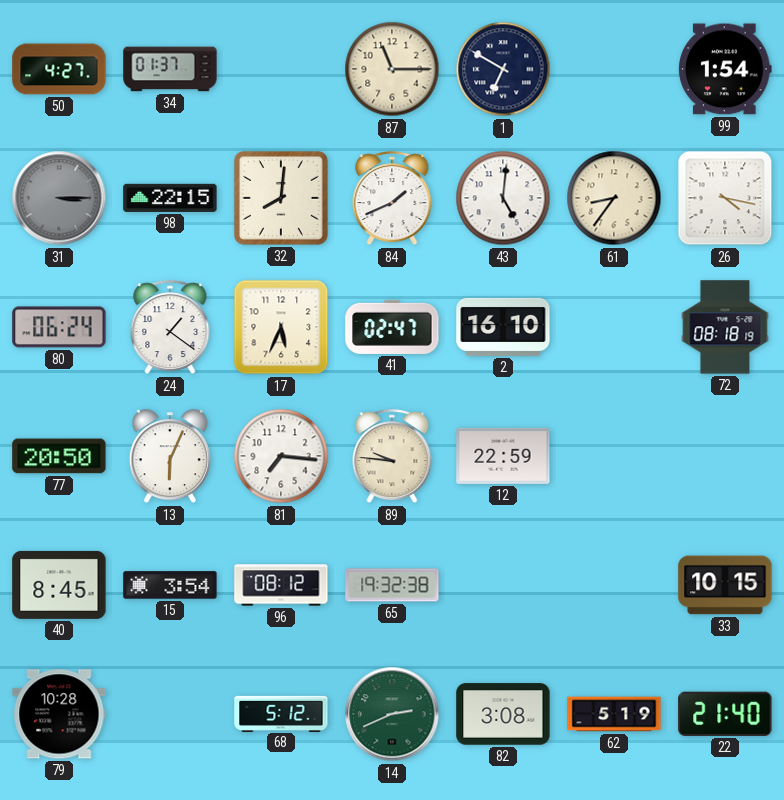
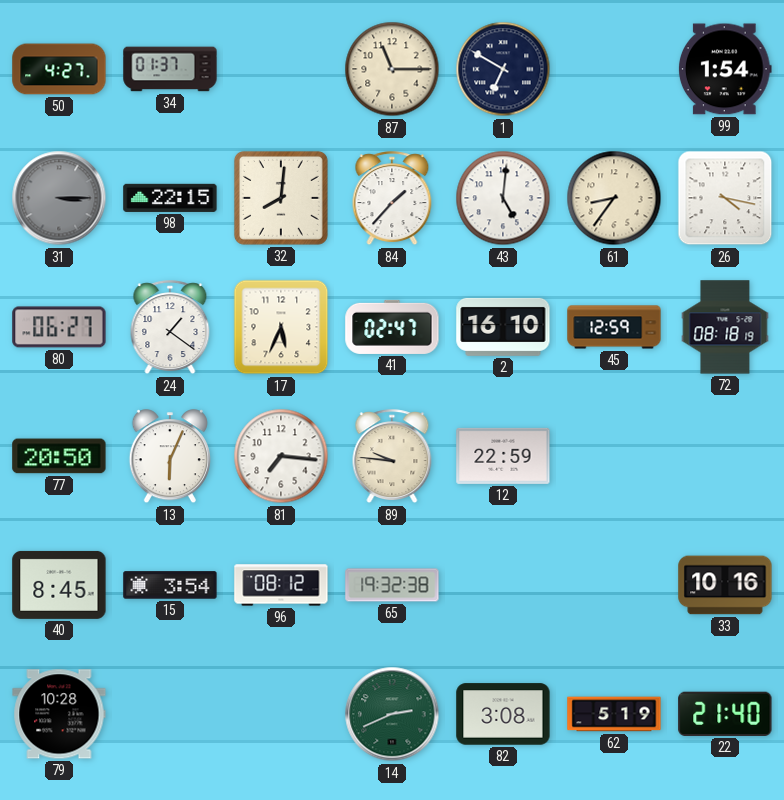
84: 1:41 -> 1:37 (392, 199)
80: 06:24 -> 06:27 (59, 327)
45: none -> 12:59 (614, 327)
33: 10:15 -> 10:16 (725, 585)
68: 5:12 -> none (281, 713)
